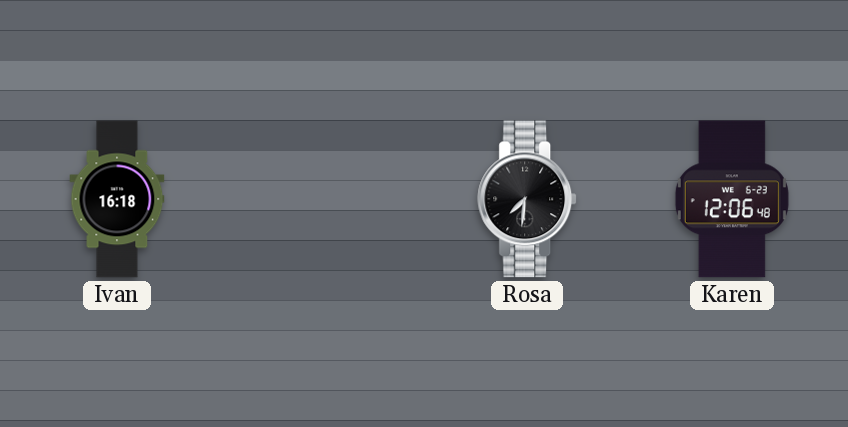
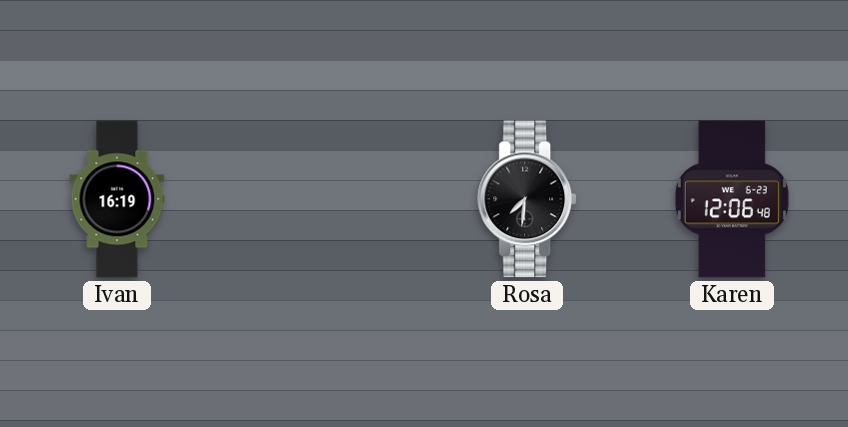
Ivan: 16:18 -> 16:19 (117, 199)
